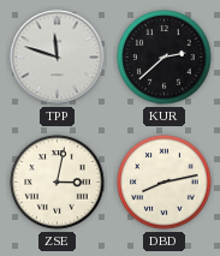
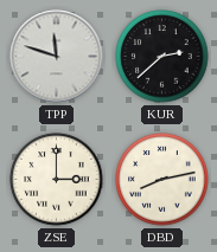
ZSE: 3:02 -> 3:00 (57, 180)
